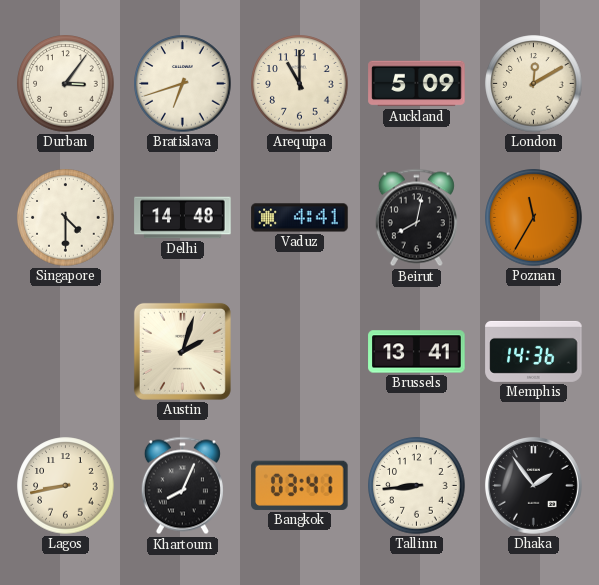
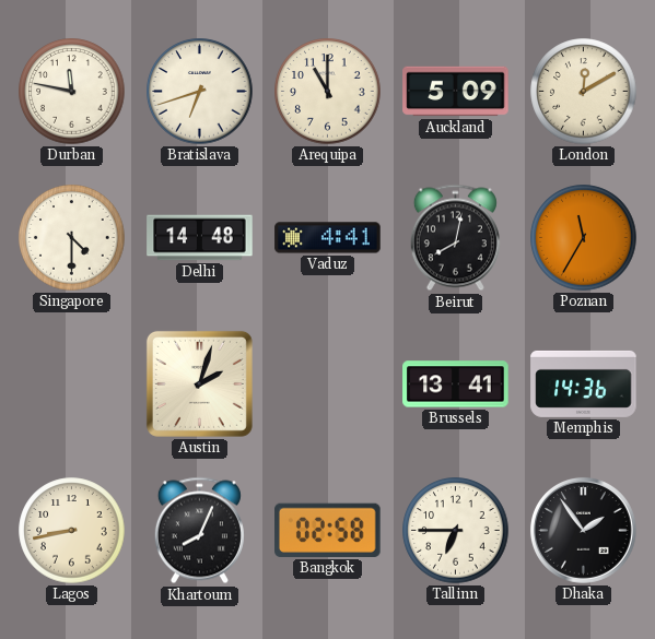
Durban: 3:06 -> 11:47 (72, 92)
Bangkok: 03:41 -> 02:58 (328, 530)
Tallinn: 8:44 -> 6:45 (456, 531)
